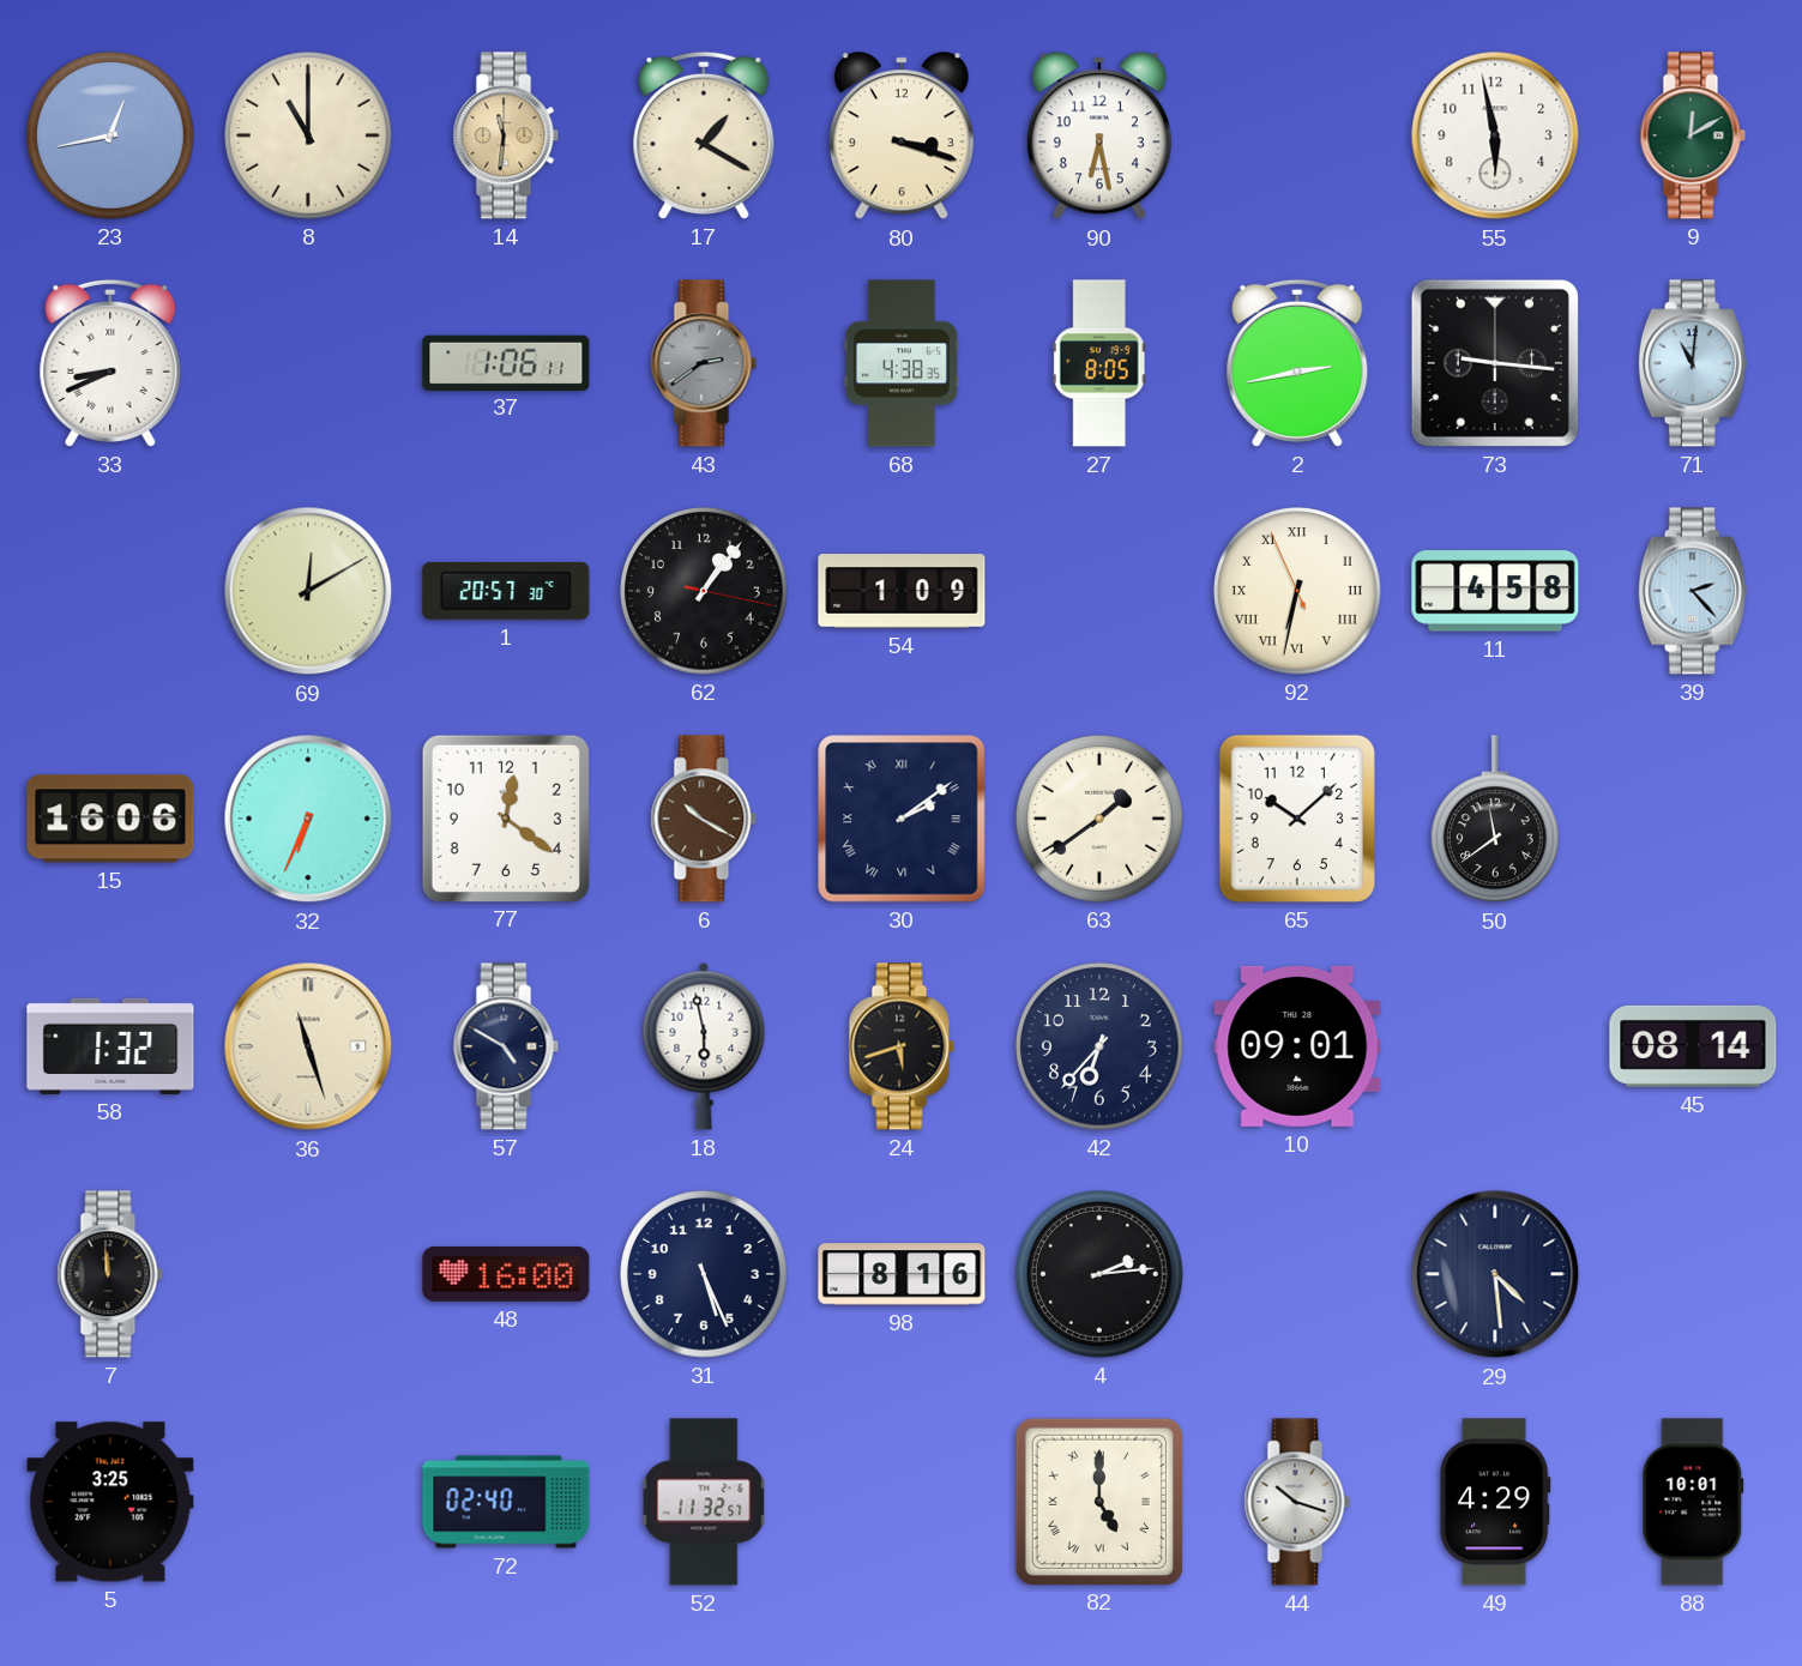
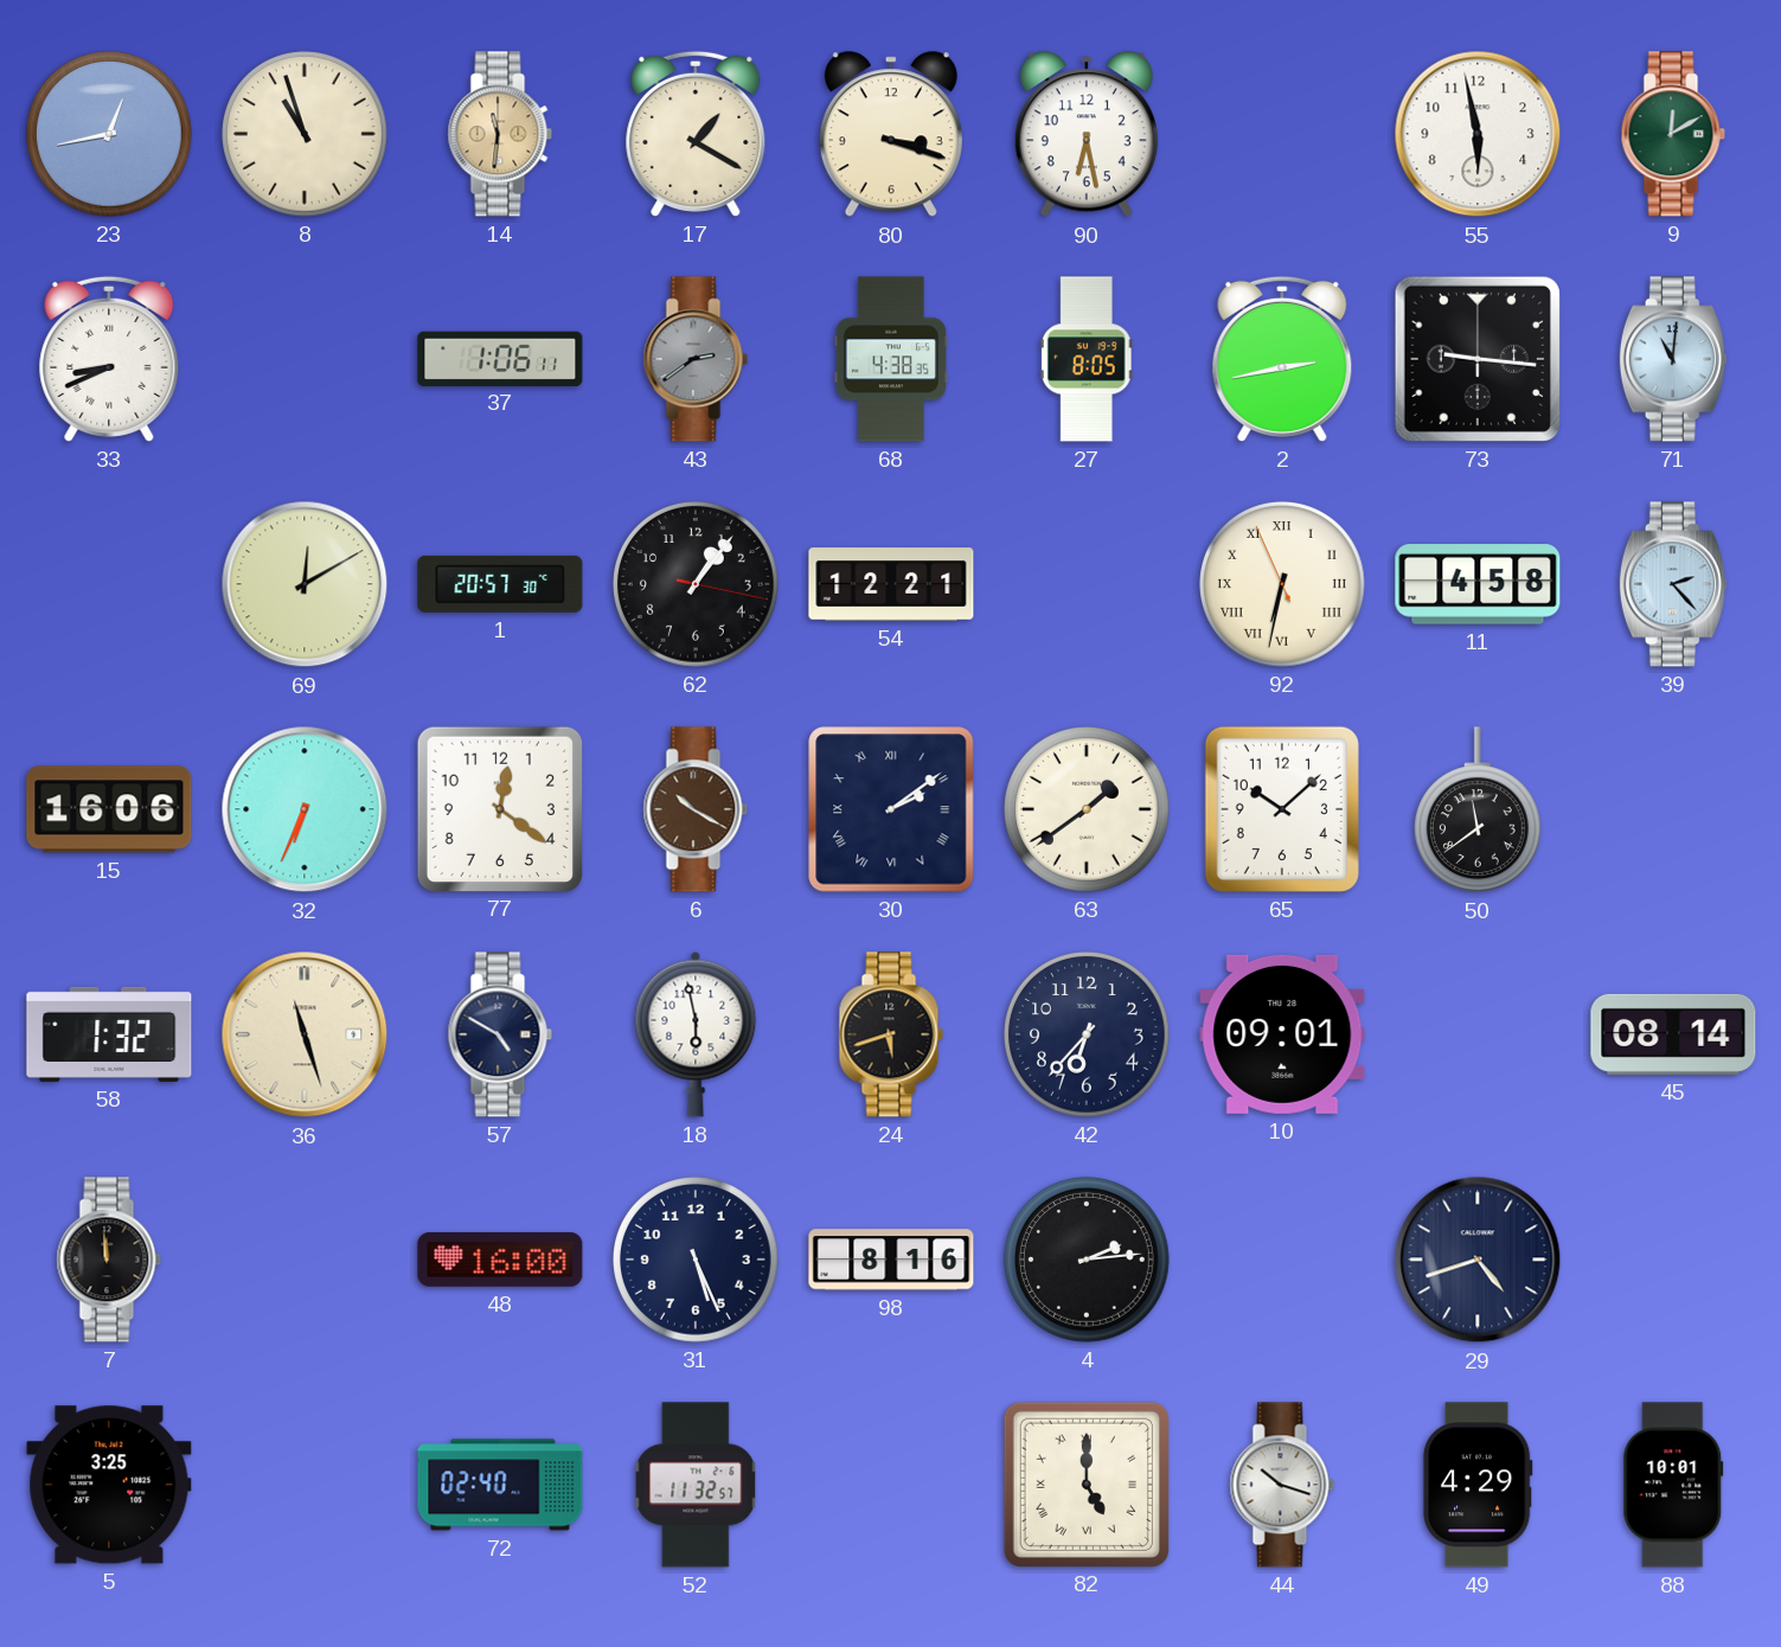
8: 11:00 -> 10:57 (306, 135)
54: 1:09 -> 12:21 (891, 584)
29: 4:29 -> 4:42 (1478, 1260)
